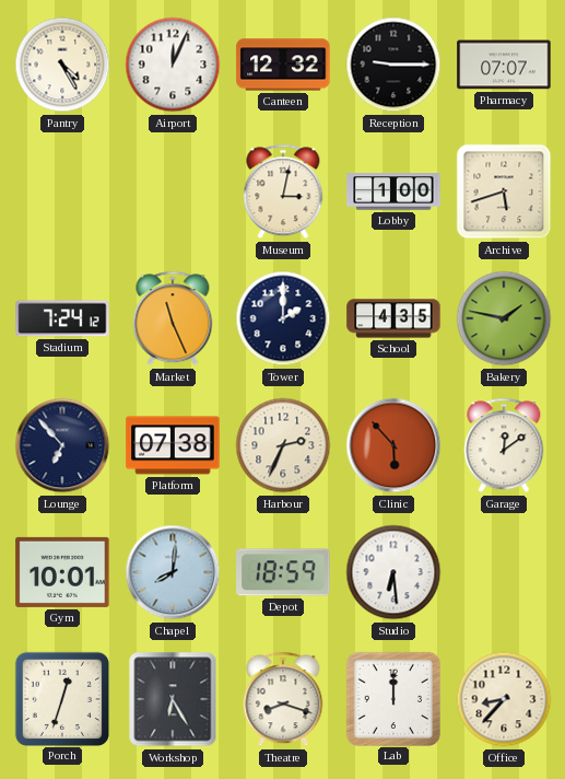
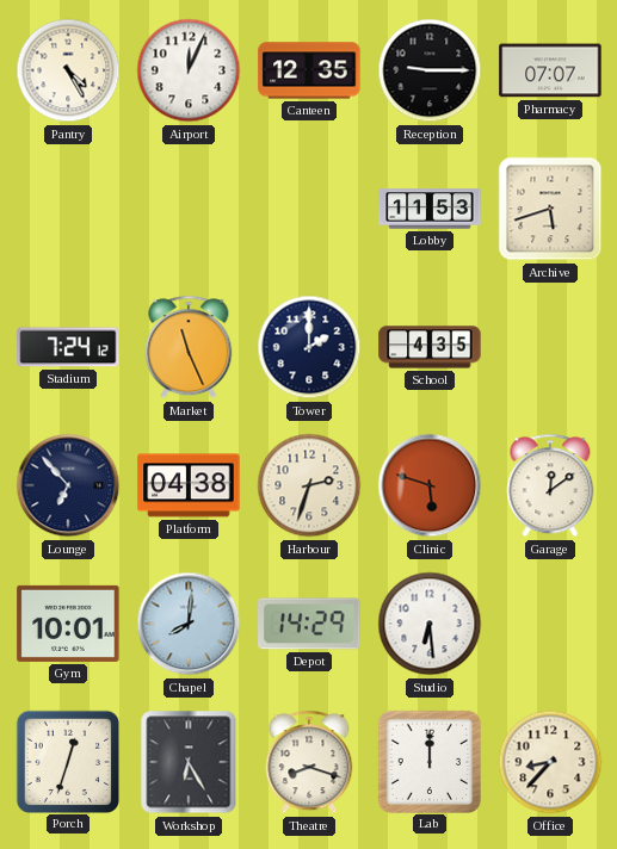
Canteen: 12:32 -> 12:35 (309, 70)
Museum: 3:02 -> none (283, 191)
Lobby: 1:00 -> 11:53 (430, 209)
Bakery: 1:47 -> none (504, 318)
Platform: 07:38 -> 04:38 (189, 485)
Harbour: 2:34 -> 2:33 (309, 485)
Clinic: 5:53 -> 5:48 (430, 485)
Depot: 18:59 -> 14:29 (309, 624)
